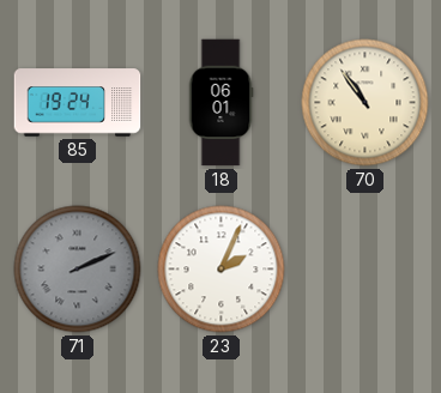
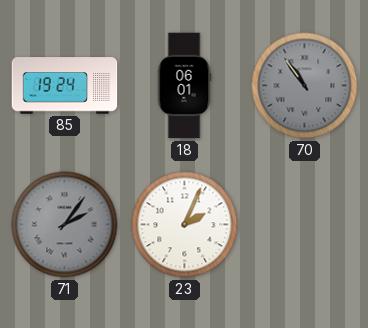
70 dial: cream -> grey (305, 86)
71: 2:11 -> 2:06 (65, 225)
